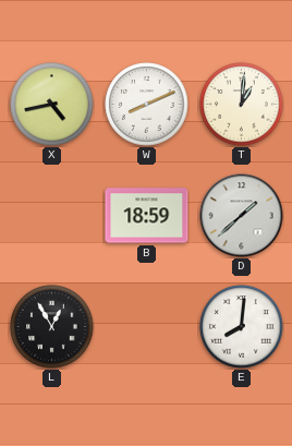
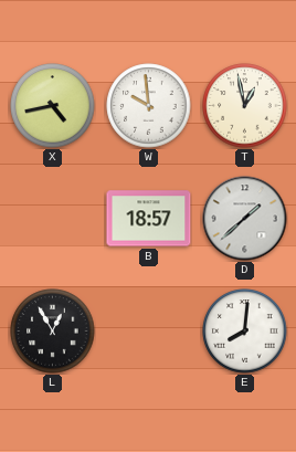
W: 8:11 -> 9:59 (149, 106)
T: 1:01 -> 12:58 (245, 106)
B: 18:59 -> 18:57 (149, 219)
